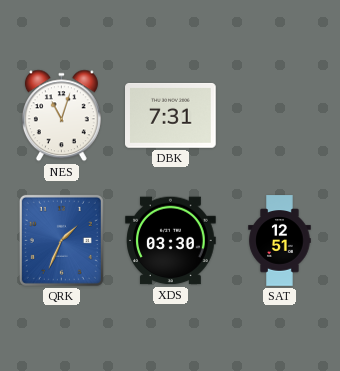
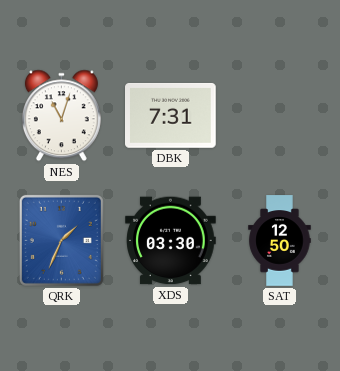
SAT: 12:51 -> 12:50 (280, 241)
